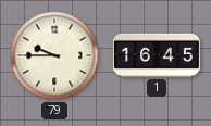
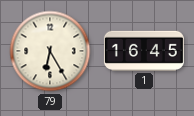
79: 9:45 -> 6:25 (50, 51)
